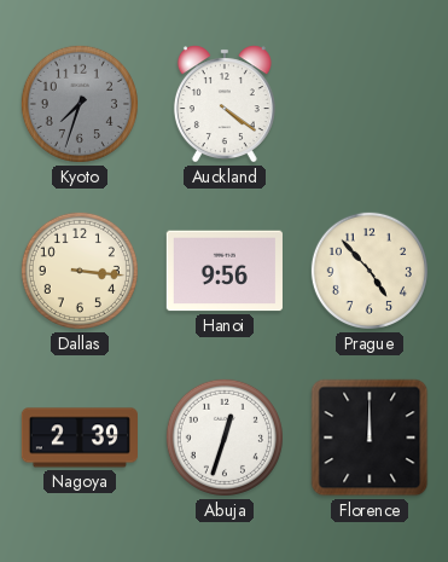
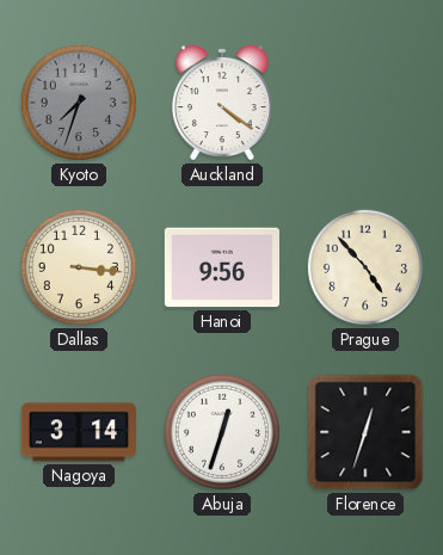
Nagoya: 2:39 -> 3:14 (78, 432)
Florence: 12:00 -> 12:33 (365, 432)
